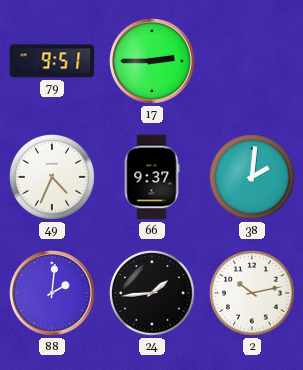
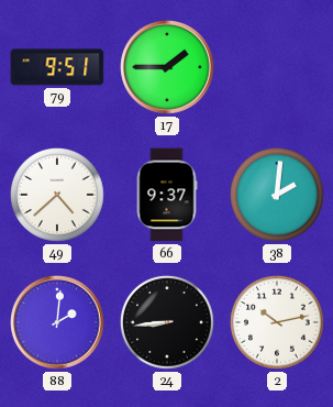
17: 2:45 -> 1:45 (167, 67)
49: 4:34 -> 4:38 (57, 195)
24: 1:44 -> 8:44 (167, 322)
